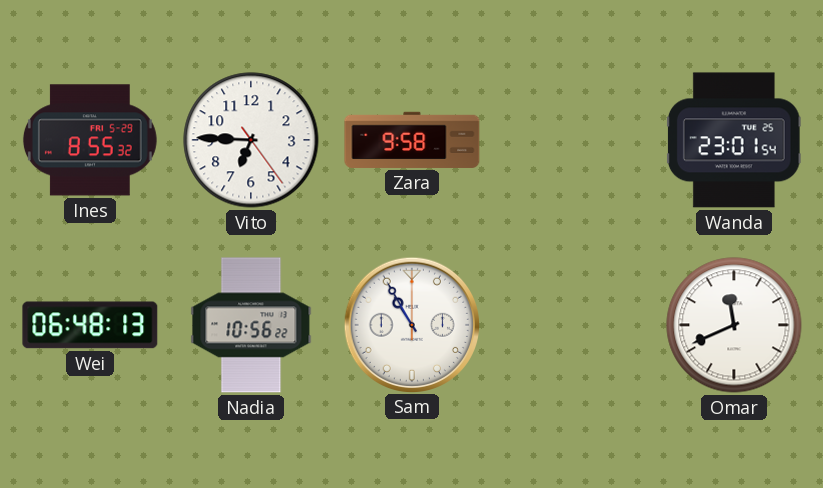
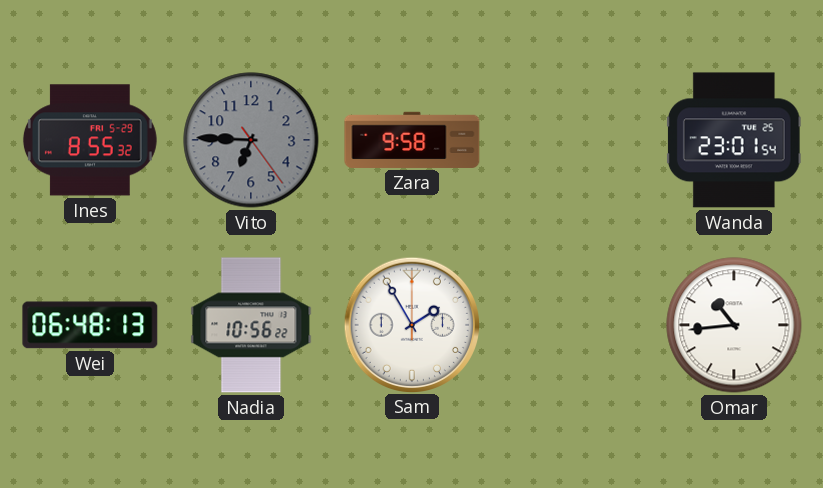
Vito dial: white -> grey (251, 140)
Sam: 10:55 -> 1:55 (411, 324)
Omar: 11:41 -> 10:44 (734, 325)
